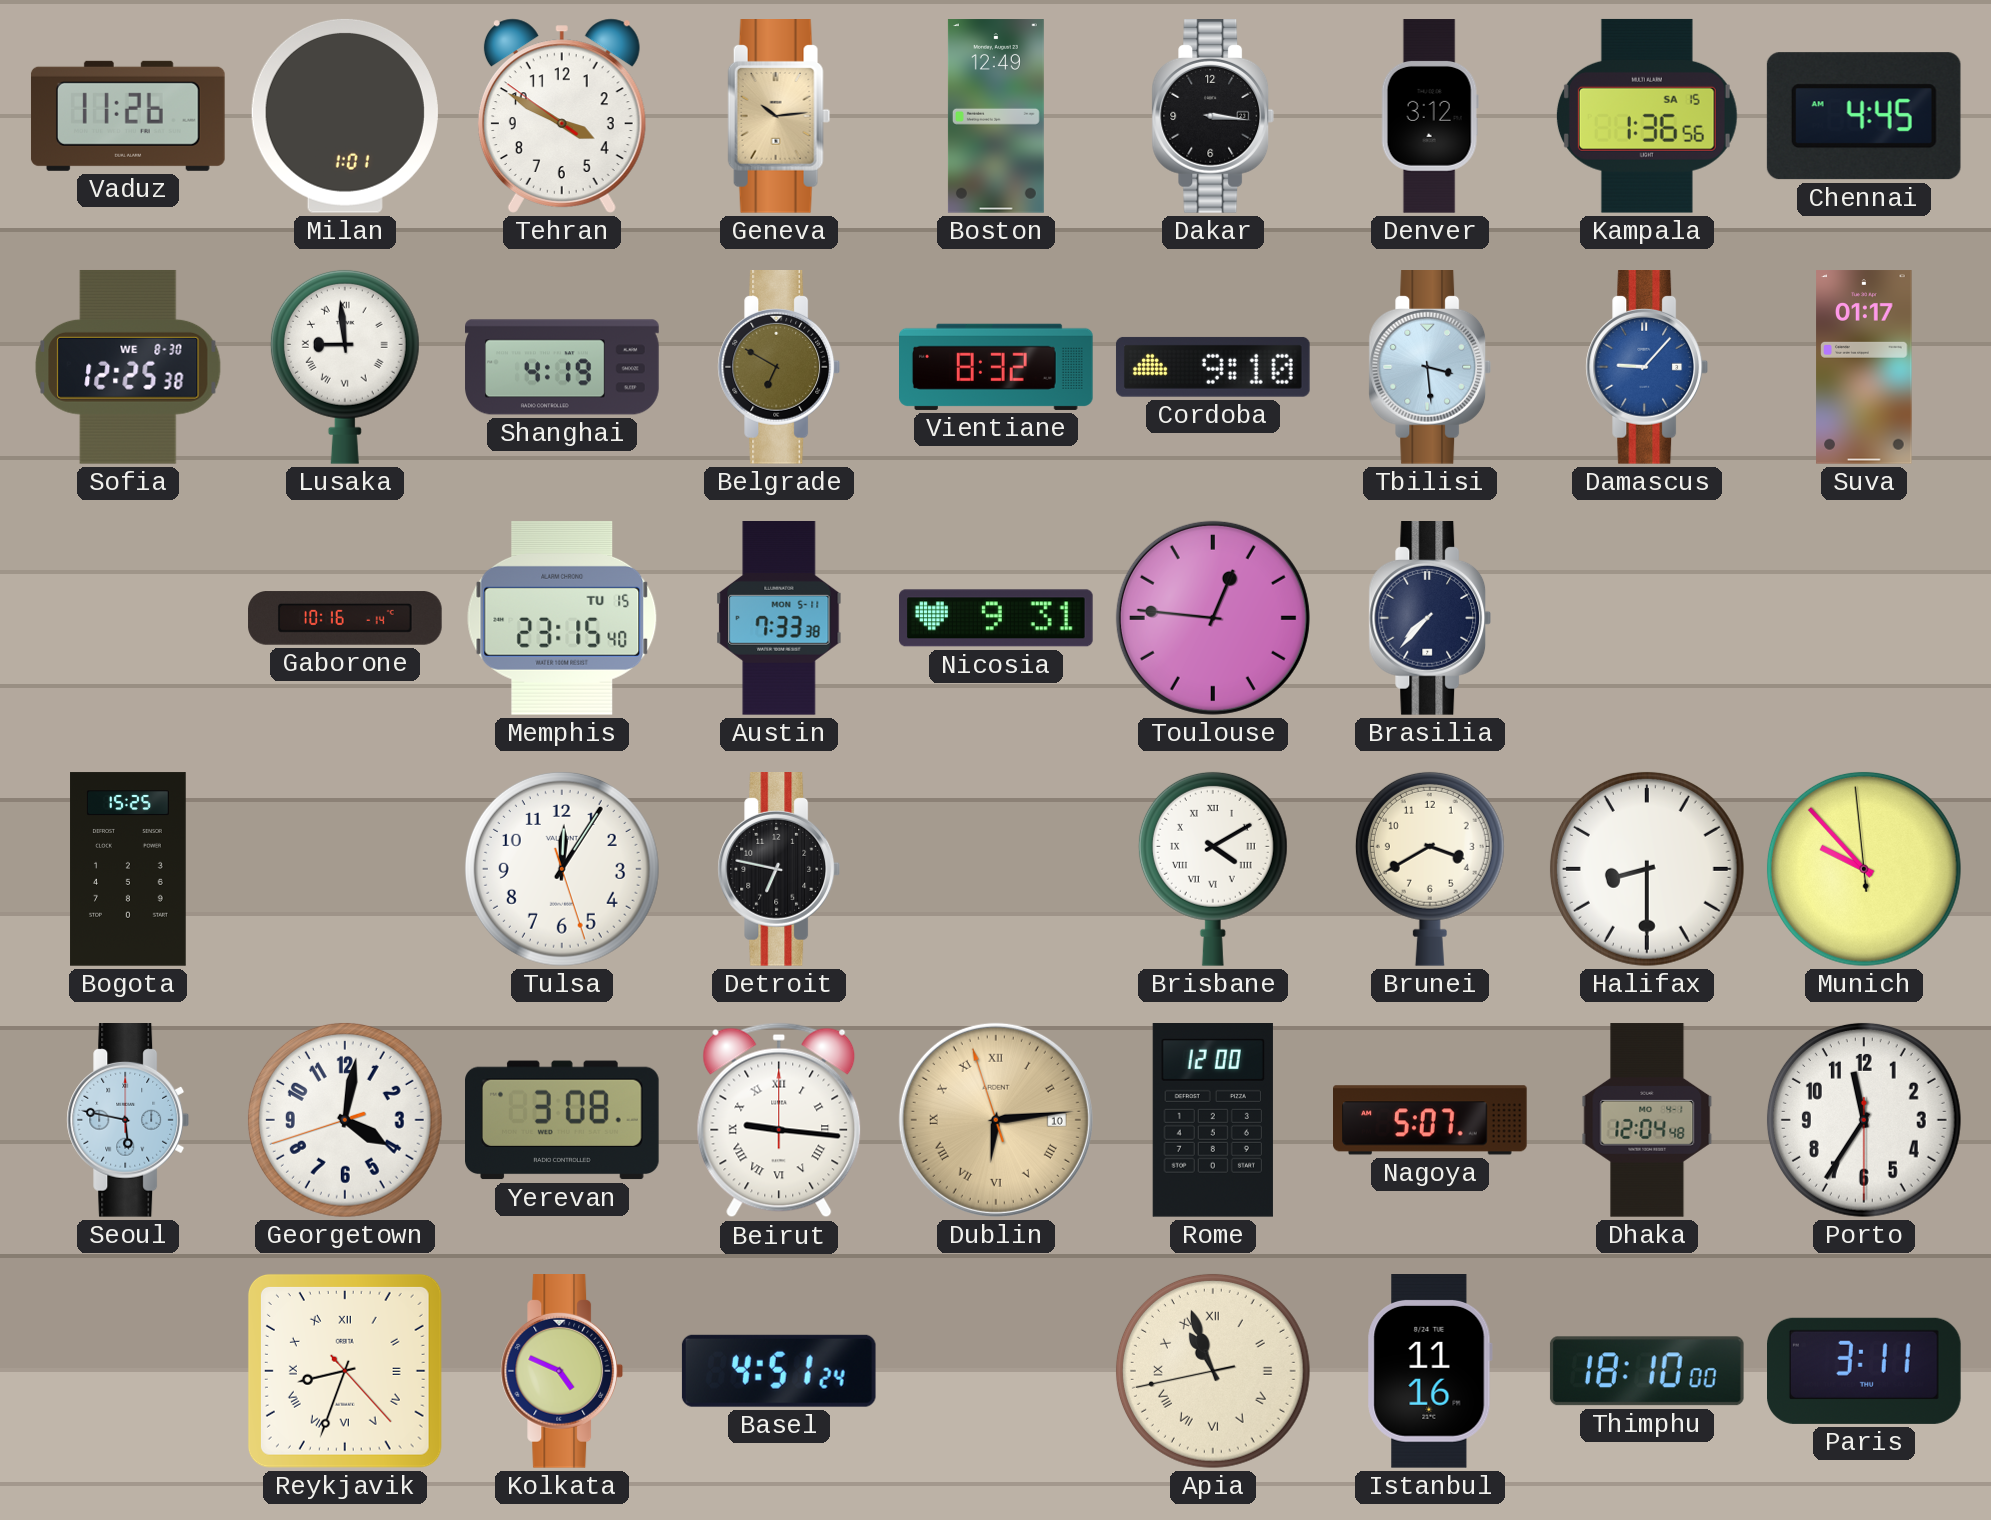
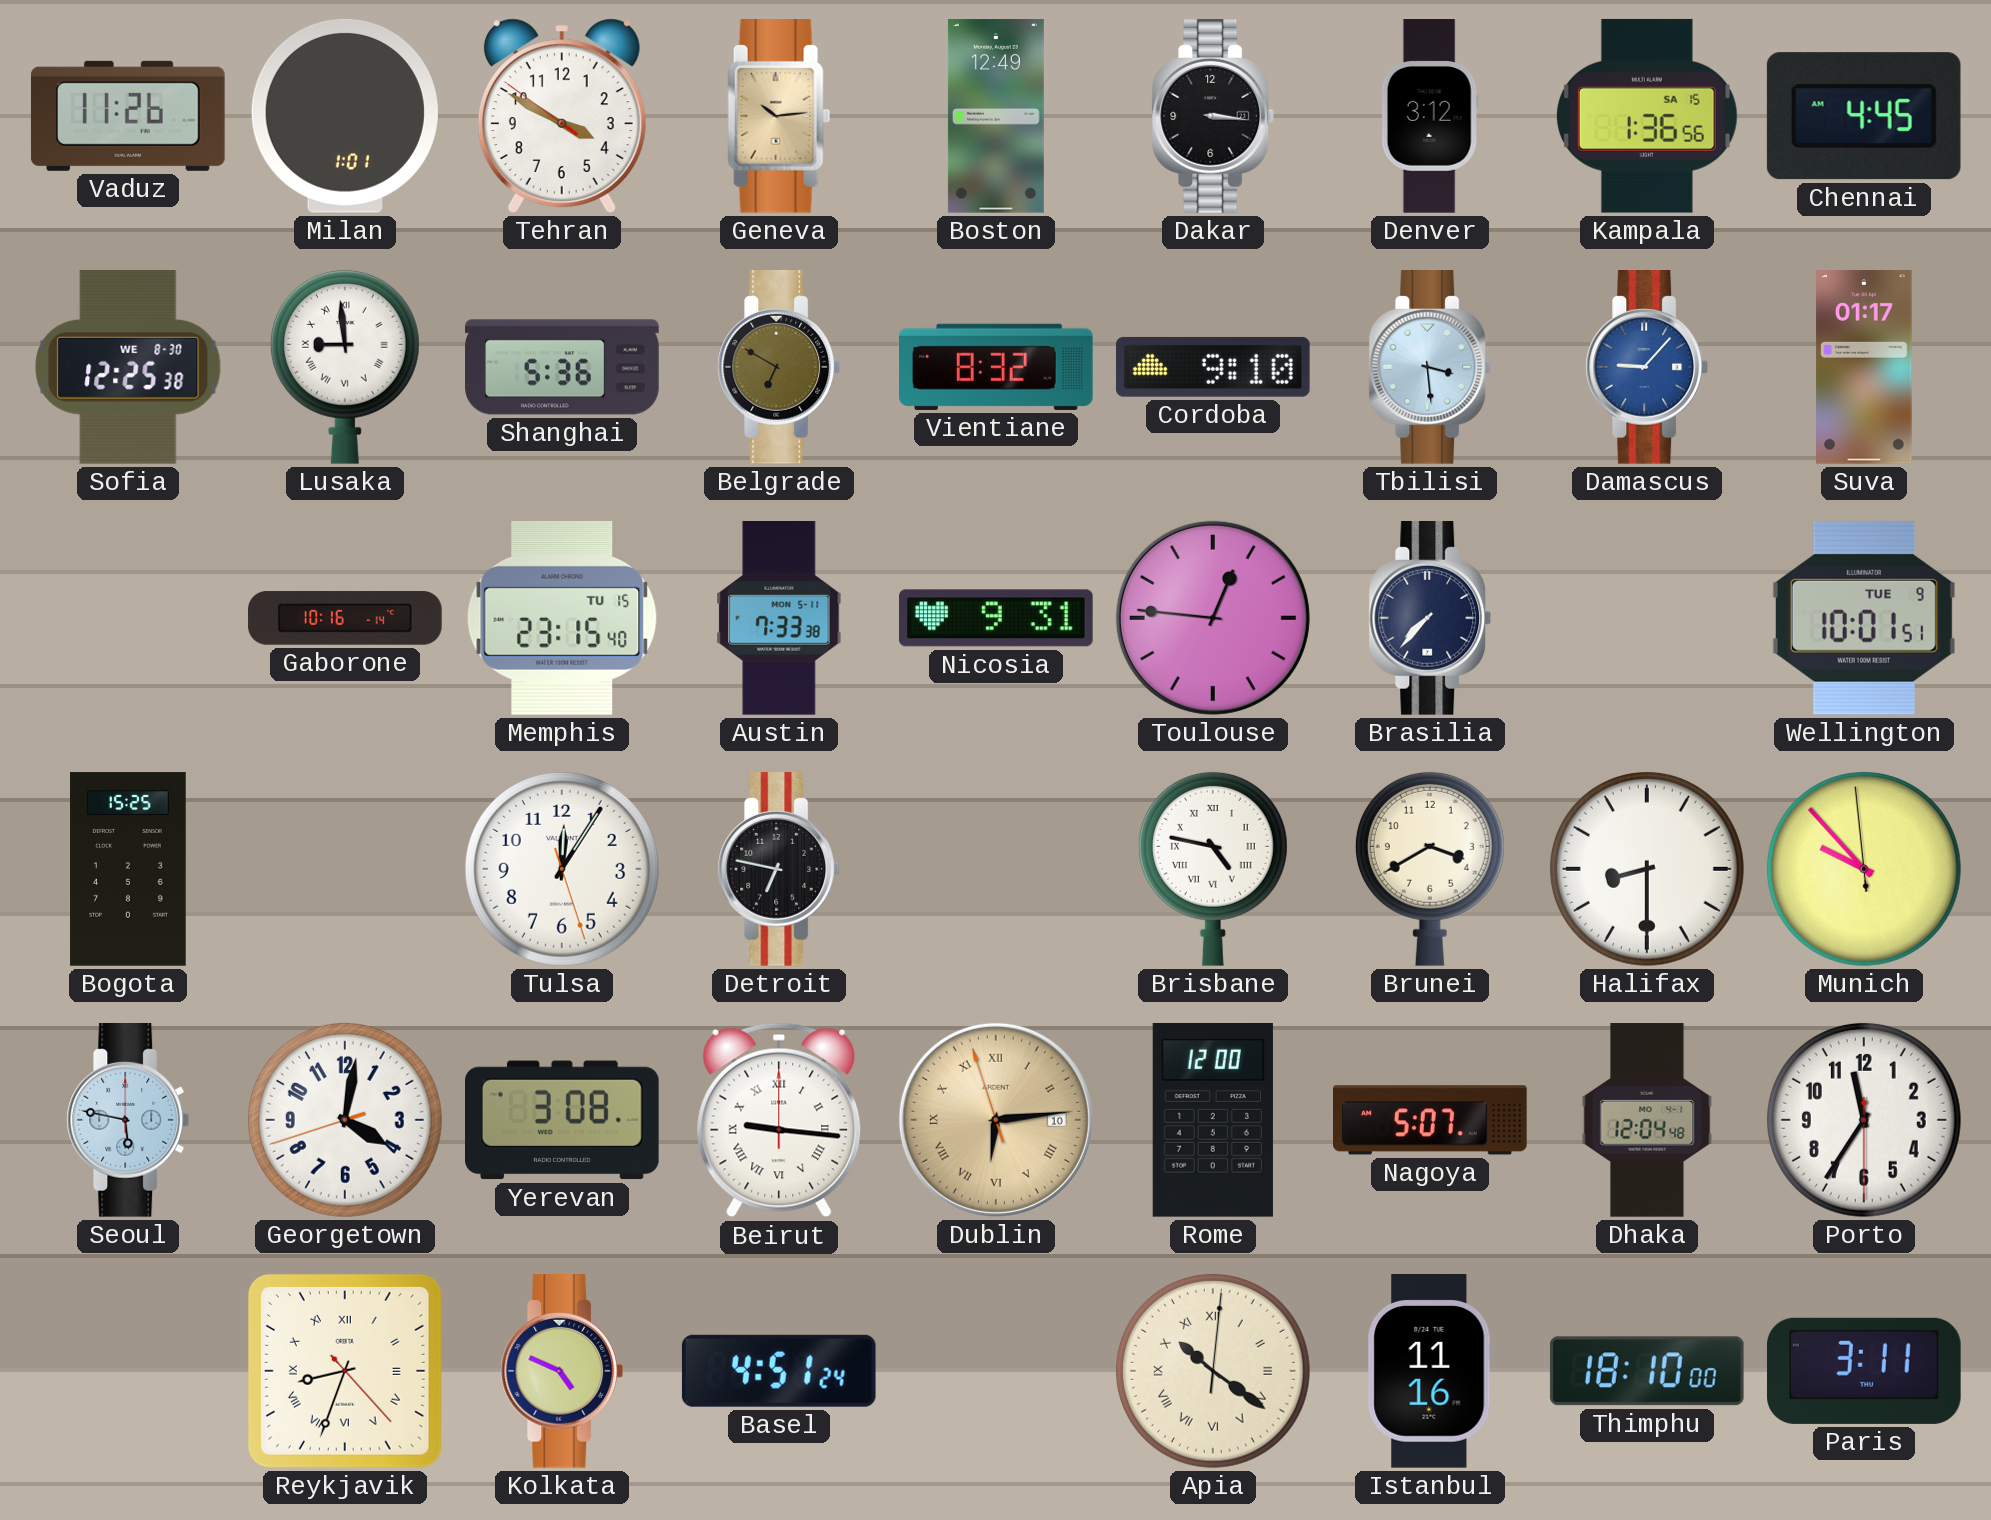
Shanghai: 4:19 -> 5:36 (562, 367)
Wellington: none -> 10:01 (1864, 618)
Brisbane: 4:10 -> 4:47 (1213, 869)
Apia: 10:56 -> 10:21 (1213, 1371)
